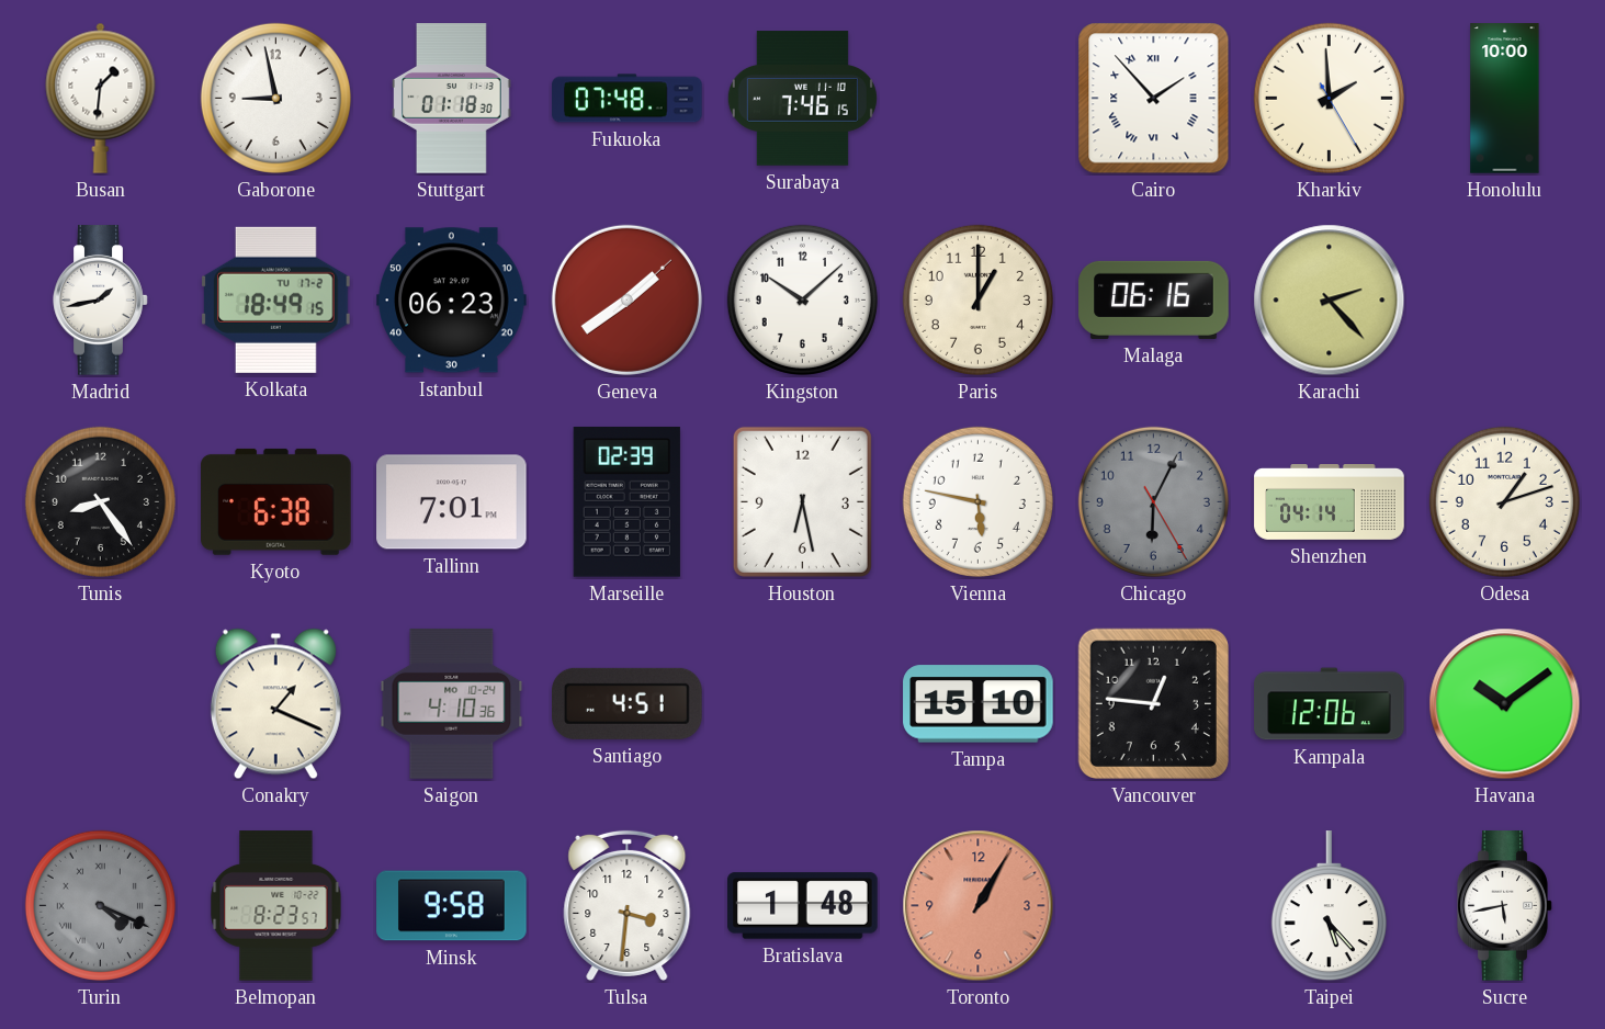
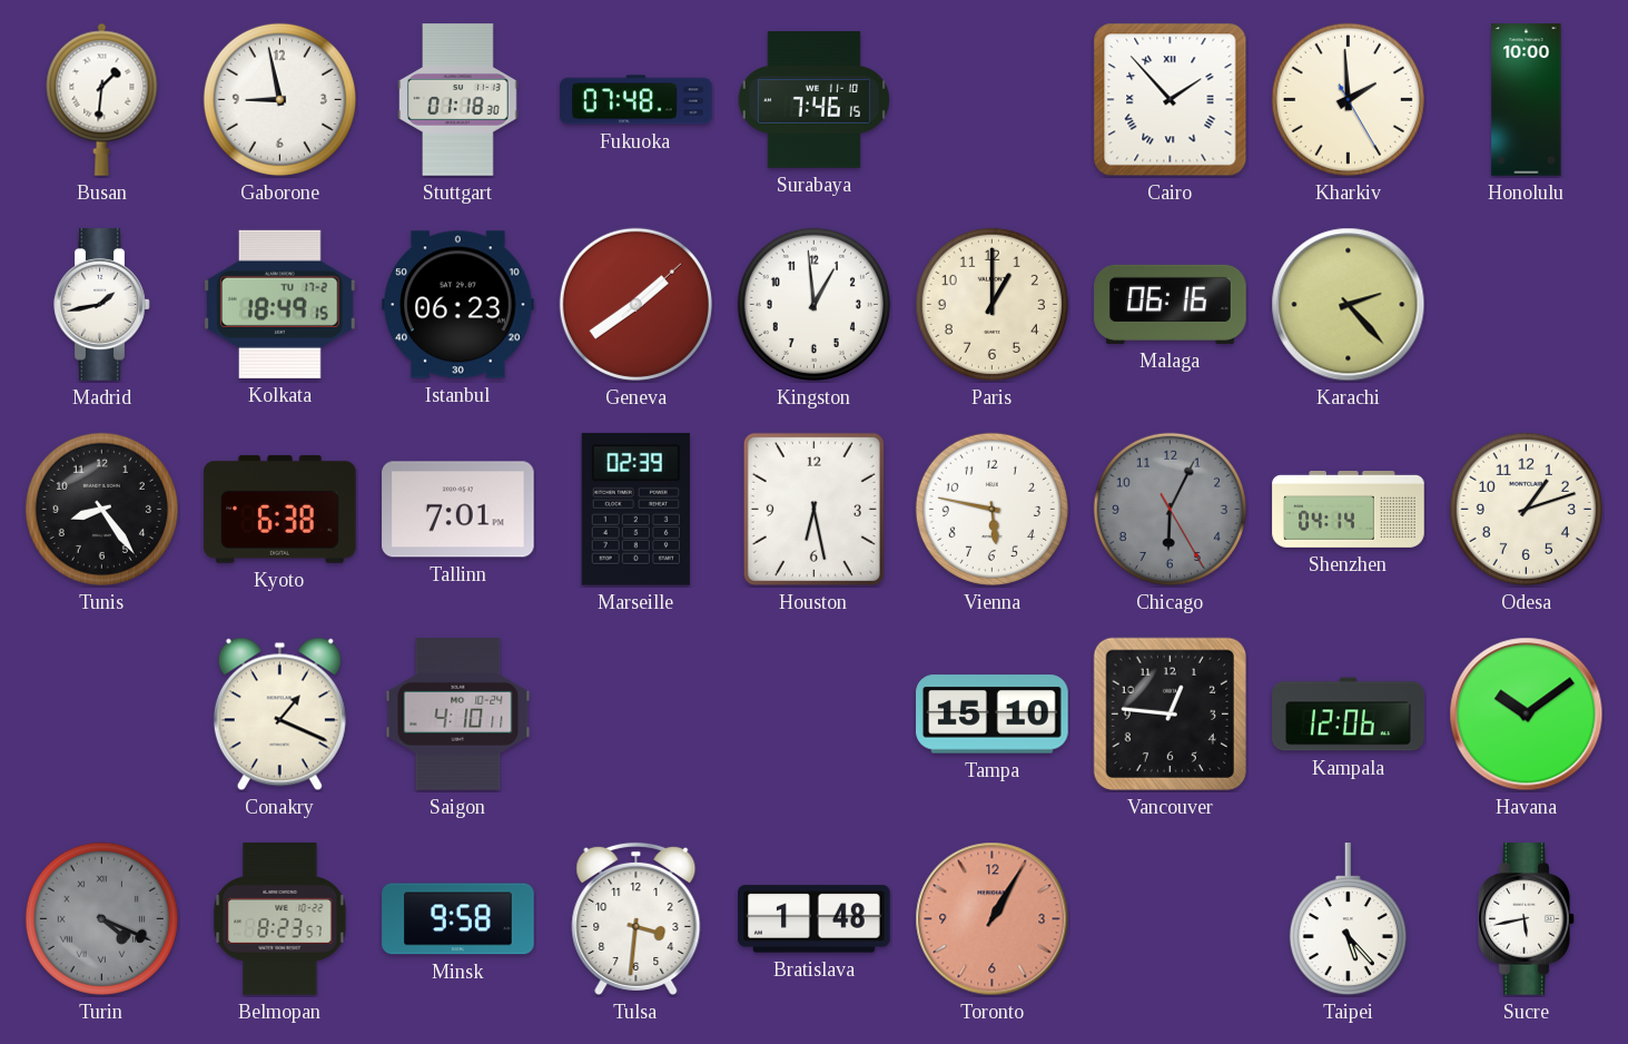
Kingston: 10:08 -> 12:59 (813, 304)
Saigon: 4:10:36 -> 4:10:11 (458, 715)
Santiago: 4:51 -> none (628, 703)
